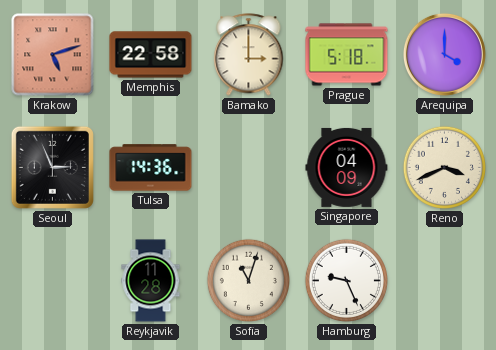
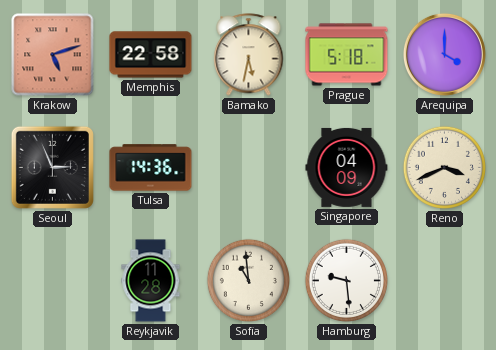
Bamako: 3:00 -> 5:32 (249, 55)
Sofia: 11:03 -> 10:59 (248, 280)
Hamburg: 9:26 -> 9:29 (346, 280)
